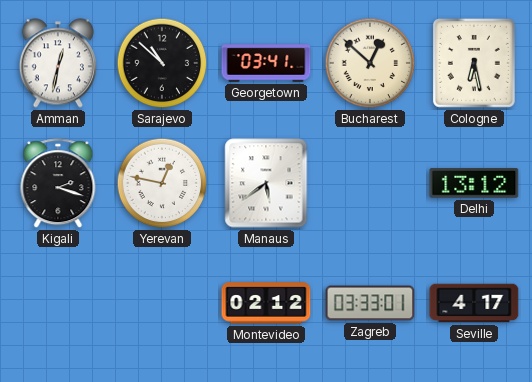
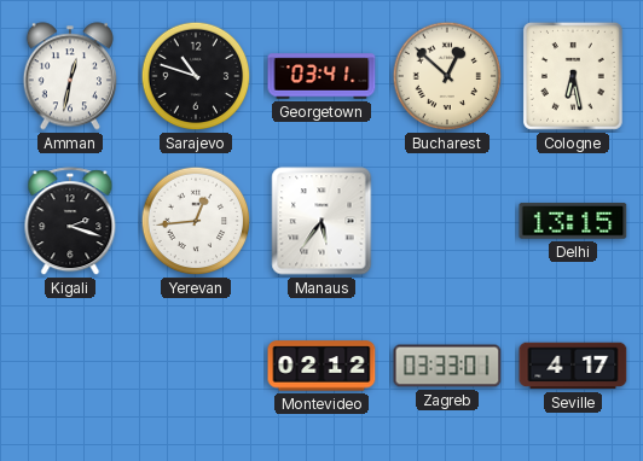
Sarajevo: 10:52 -> 10:48 (196, 76)
Yerevan: 12:47 -> 12:44 (196, 221)
Manaus: 5:39 -> 5:36 (321, 221)
Delhi: 13:12 -> 13:15 (573, 222)
